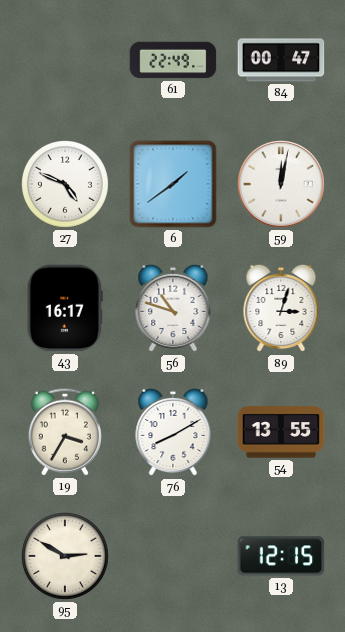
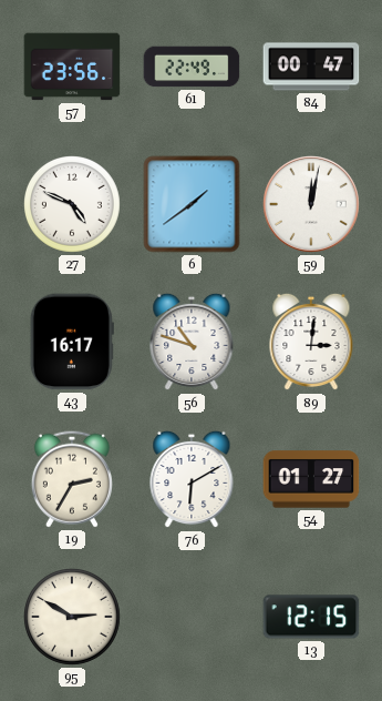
57: none -> 23:56 (72, 67)
89: 3:03 -> 3:01 (311, 342)
19: 3:35 -> 2:35 (72, 479)
76: 8:10 -> 6:10 (192, 479)
54: 13:55 -> 01:27 (311, 479)
